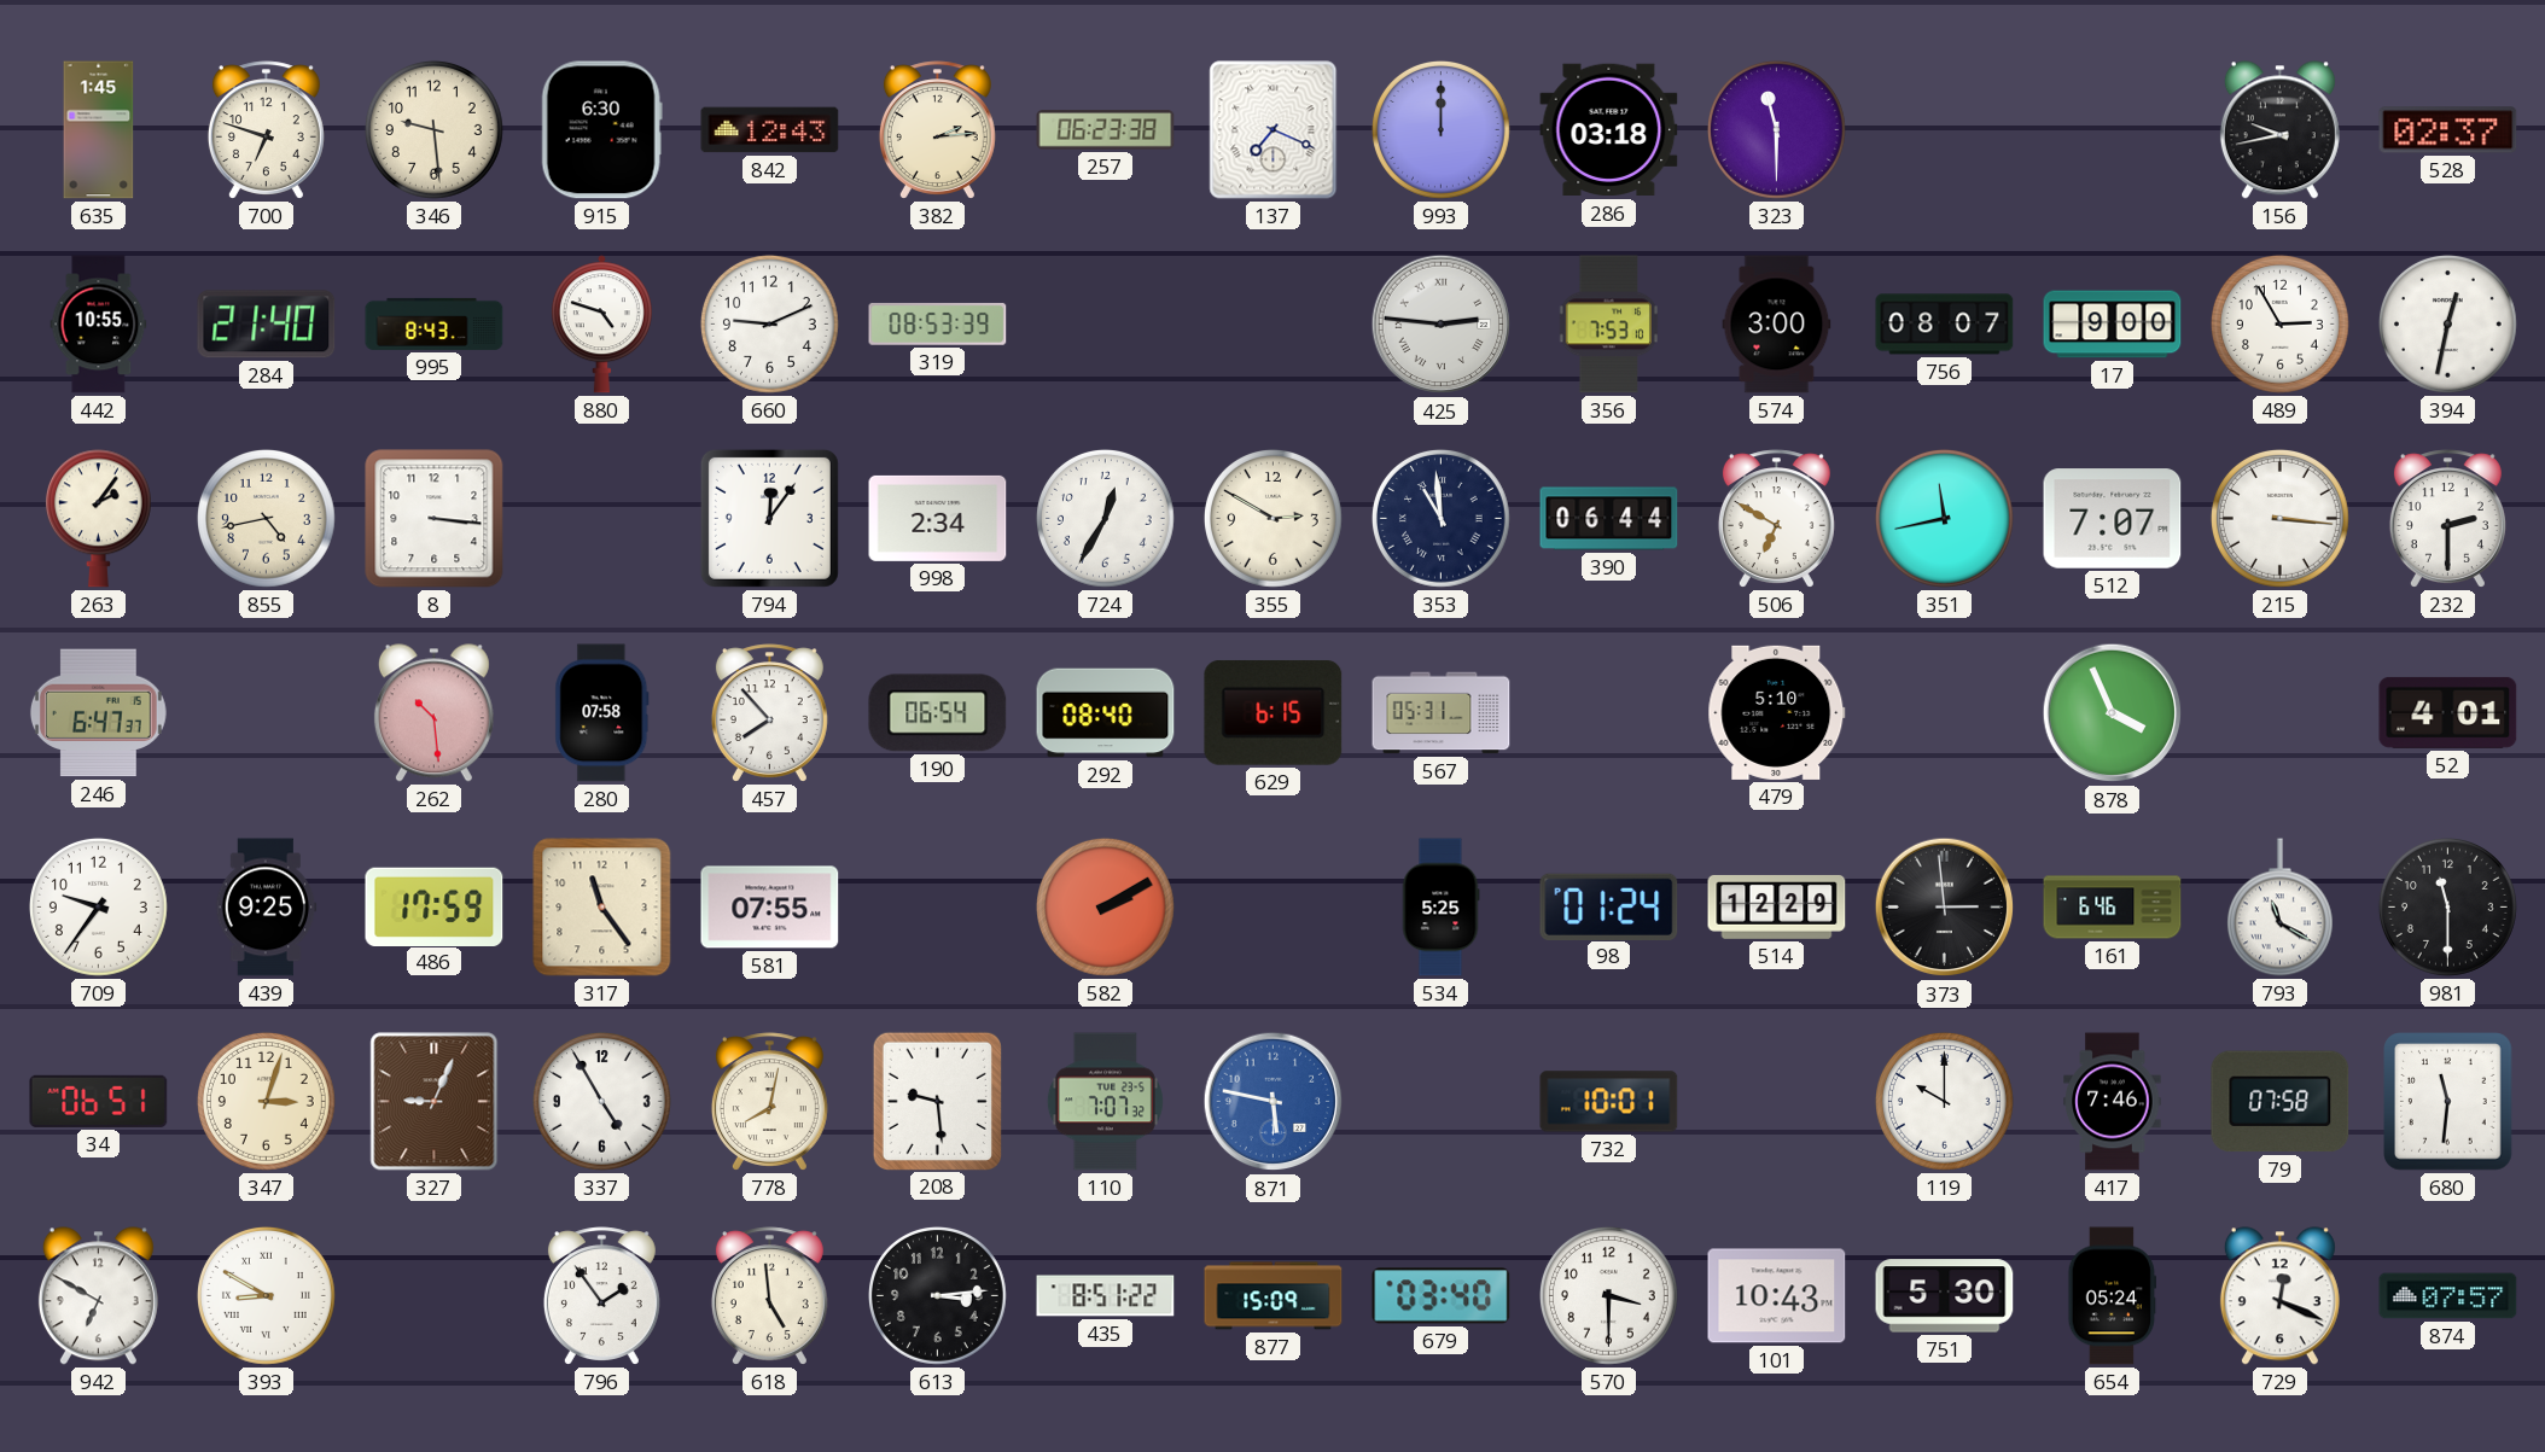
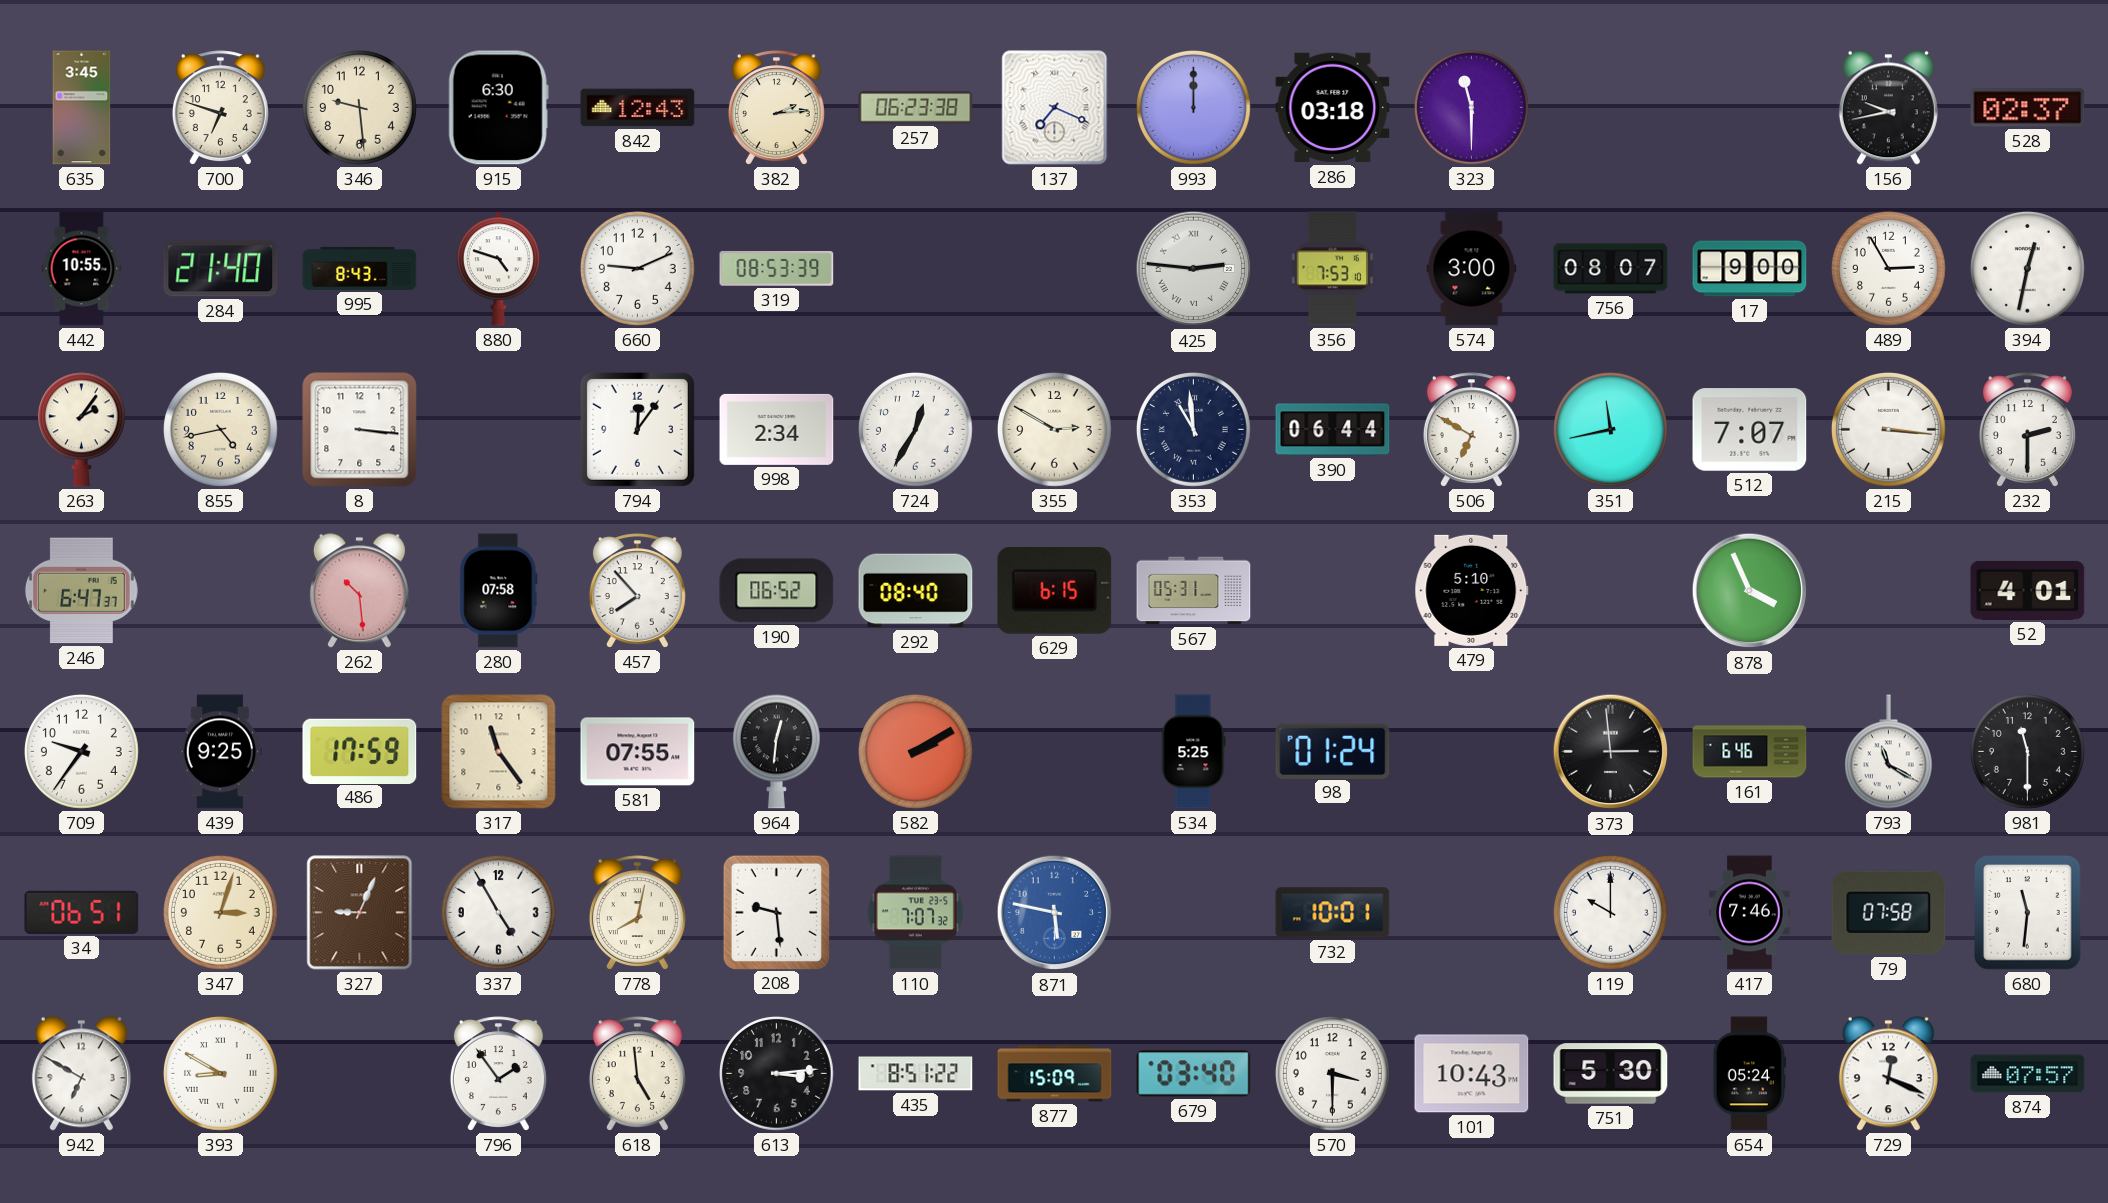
635: 1:45 -> 3:45 (82, 108)
190: 06:54 -> 06:52 (777, 591)
964: none -> 12:31 (776, 752)
514: 12:29 -> none (1777, 906)
